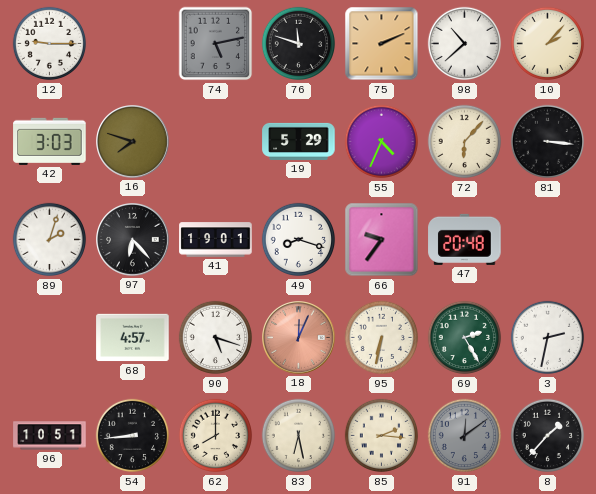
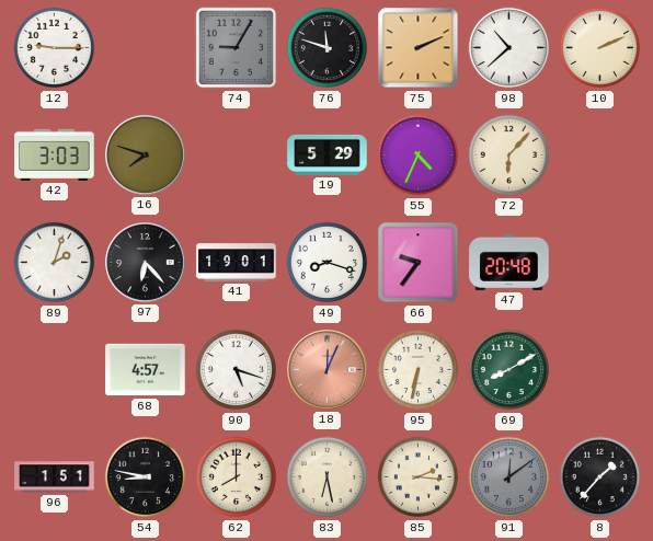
74: 5:13 -> 9:05 (237, 48)
10: 2:07 -> 2:11 (600, 48)
81: 3:16 -> none (548, 142)
69: 2:25 -> 8:10 (509, 370)
3: 2:32 -> none (548, 338)
96: 10:51 -> 1:51 (55, 477)
54: 8:44 -> 8:47 (146, 477)
